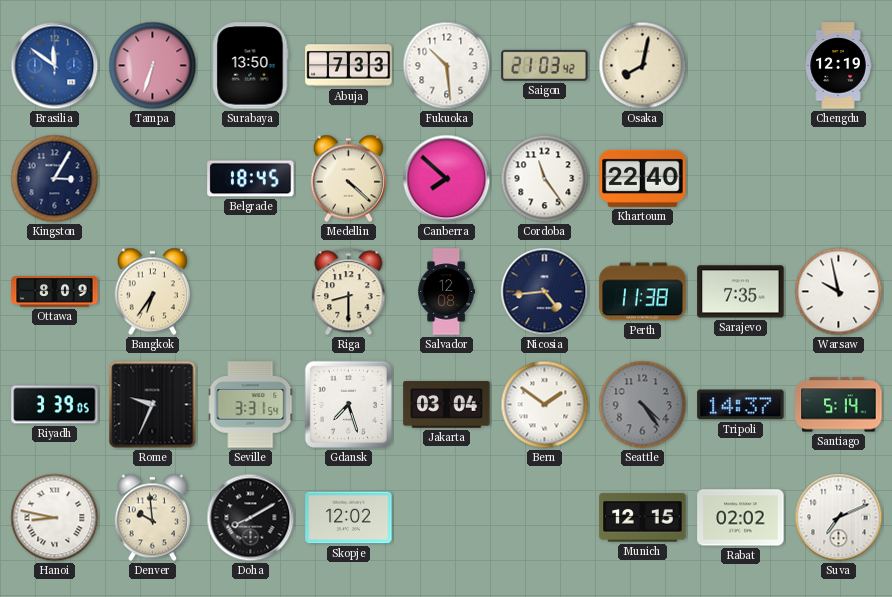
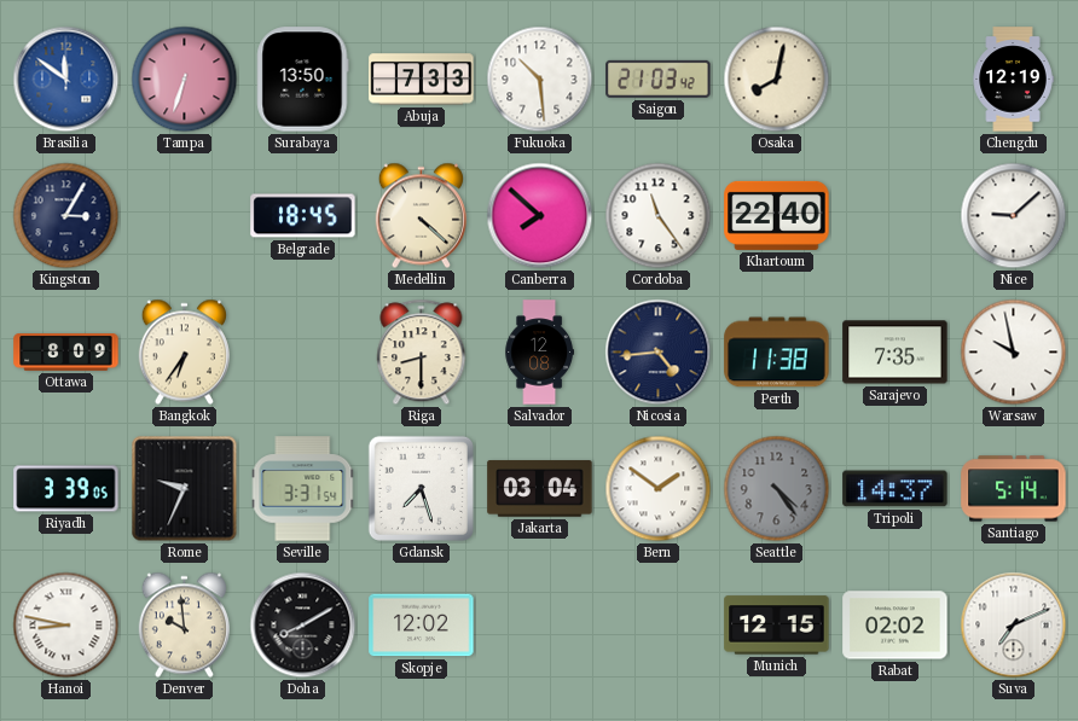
Nice: none -> 9:08 (1014, 216)
